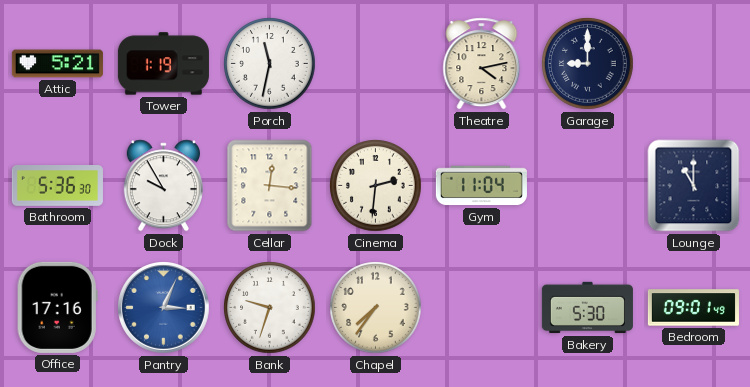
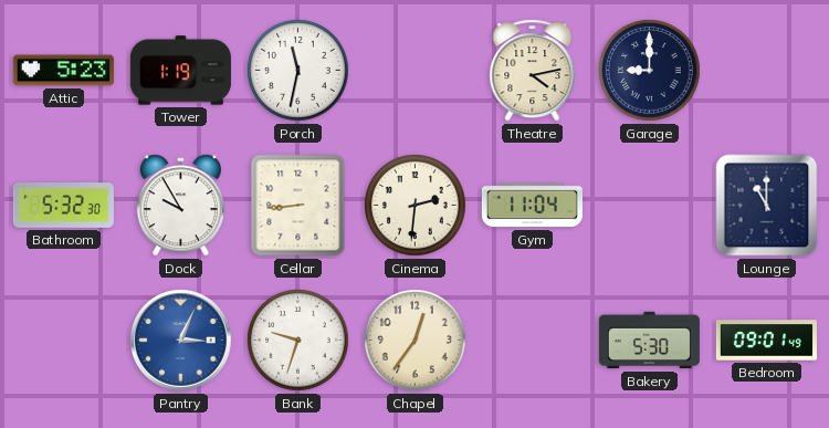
Attic: 5:21 -> 5:23 (63, 71)
Bathroom: 5:36 -> 5:32 (63, 206)
Cellar: 12:16 -> 8:44 (298, 206)
Office: 17:16 -> none (57, 307)
Chapel: 7:36 -> 12:36 (416, 341)
